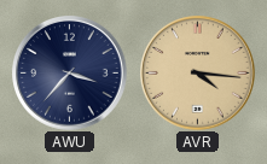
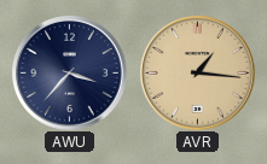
AVR: 4:16 -> 1:16 (198, 74)
